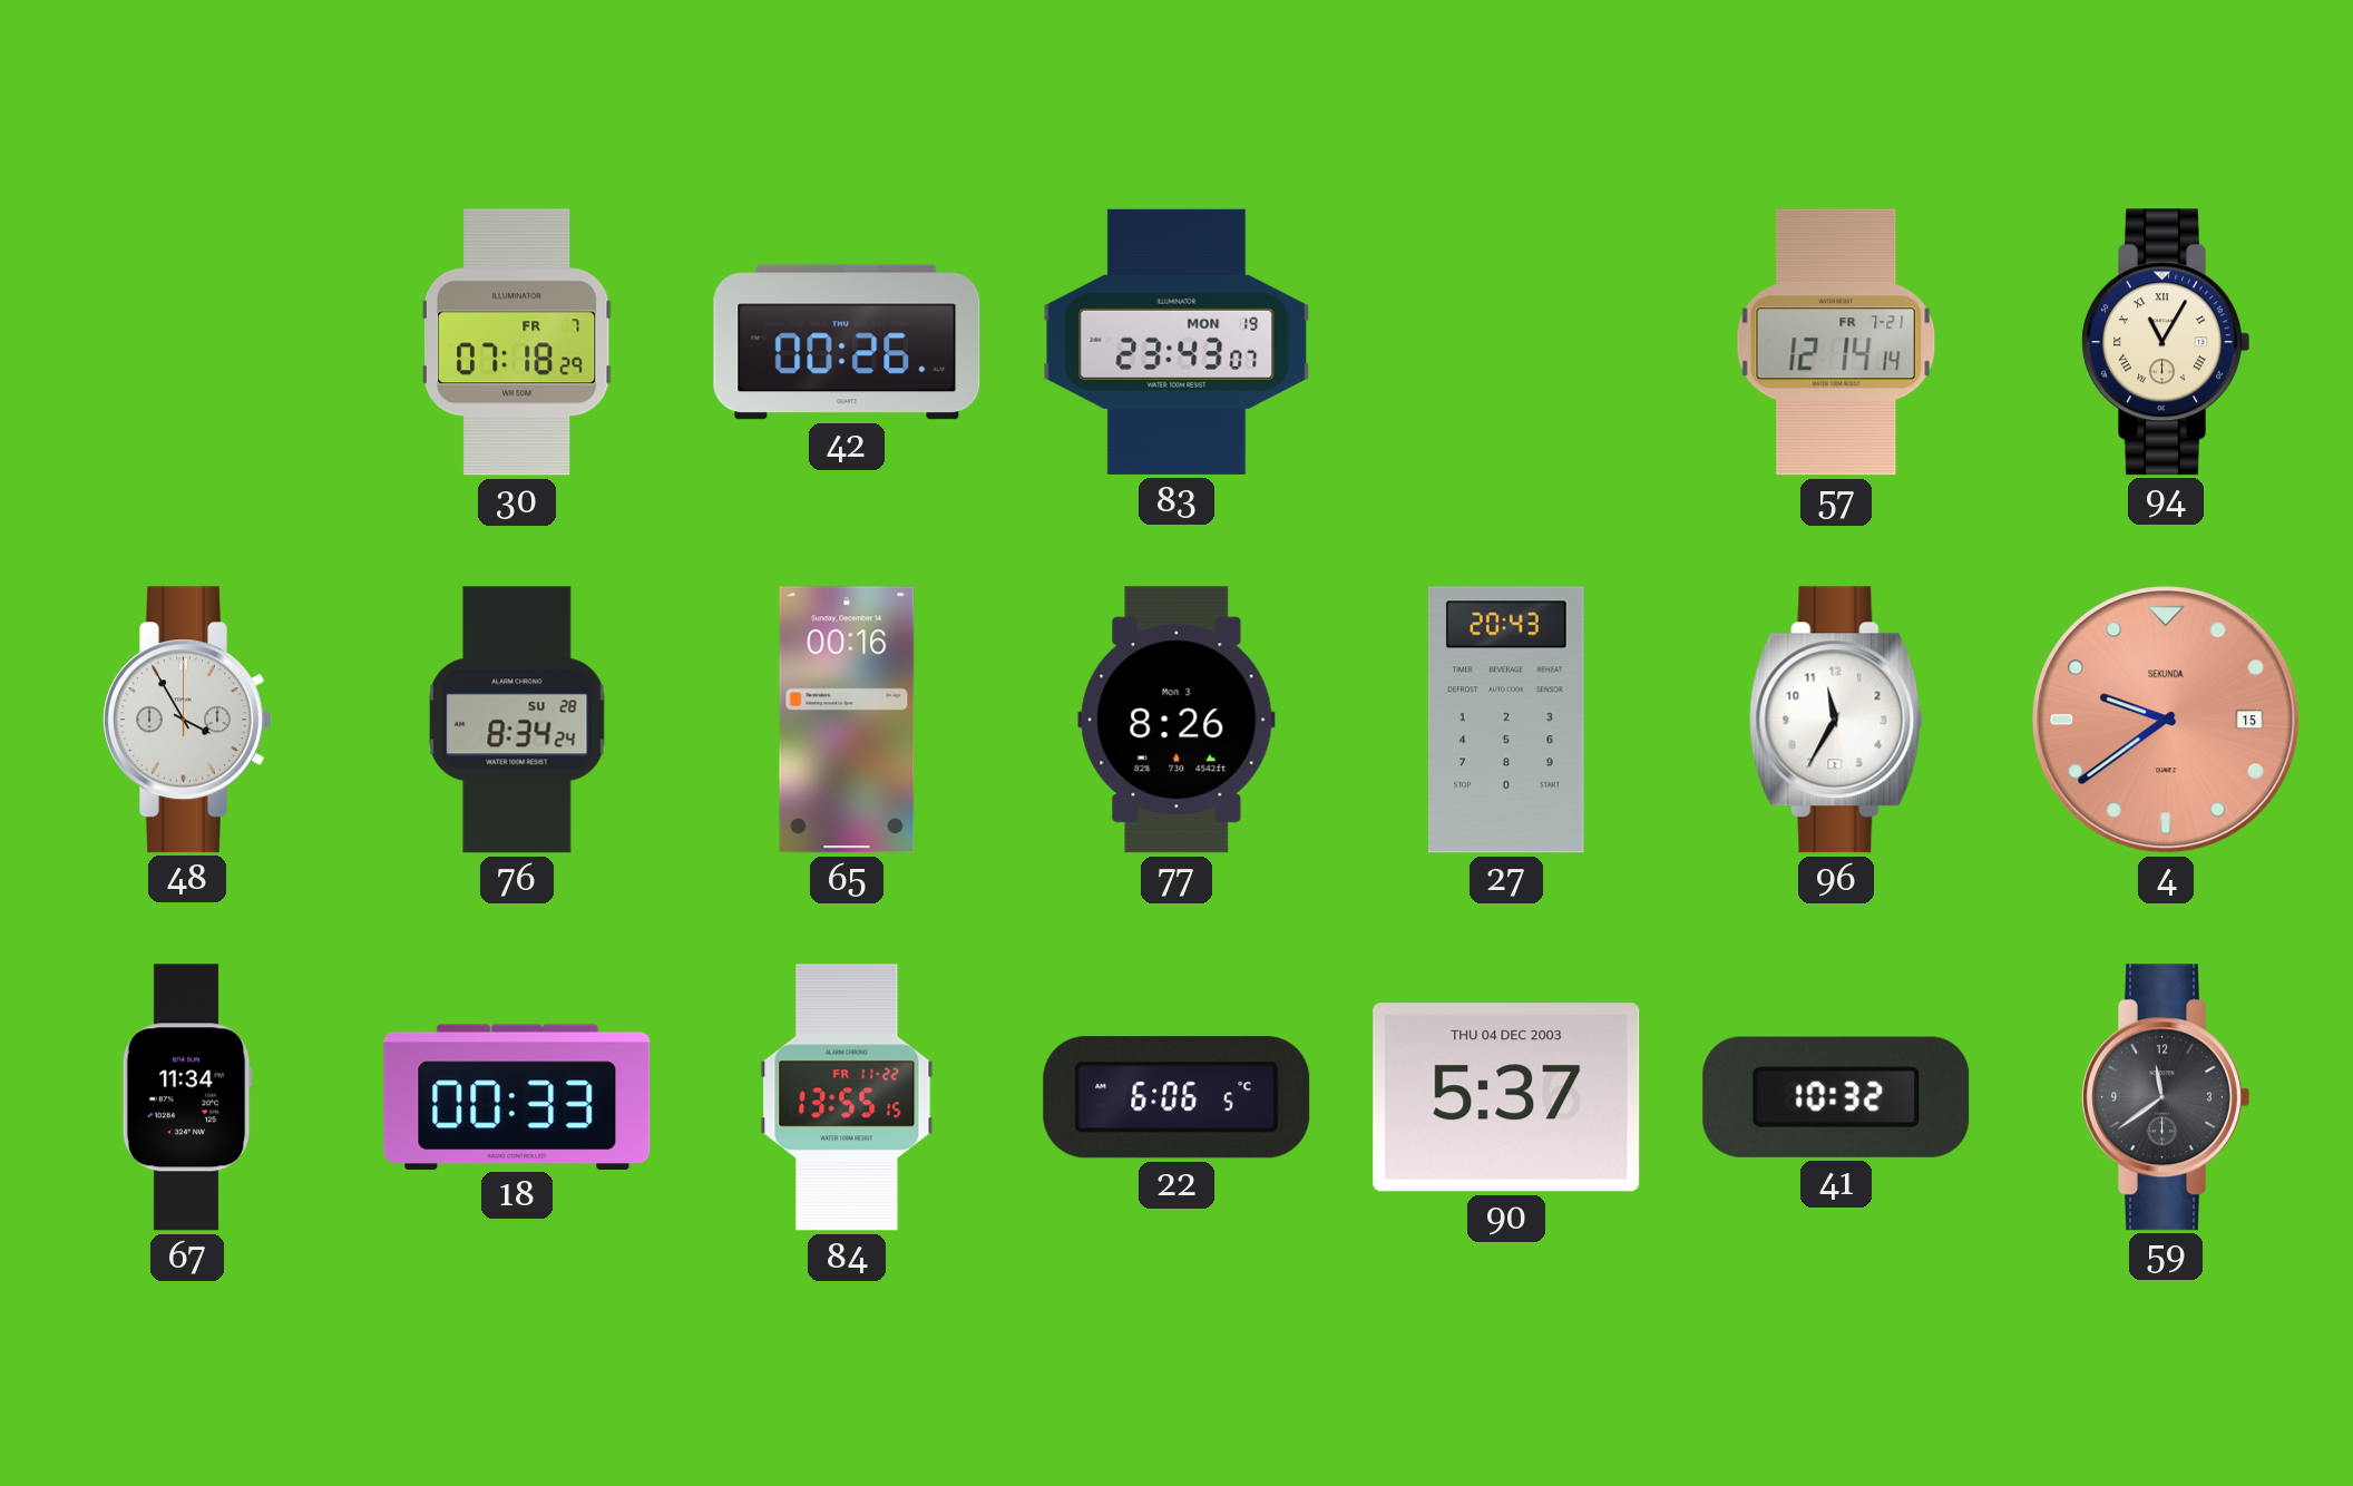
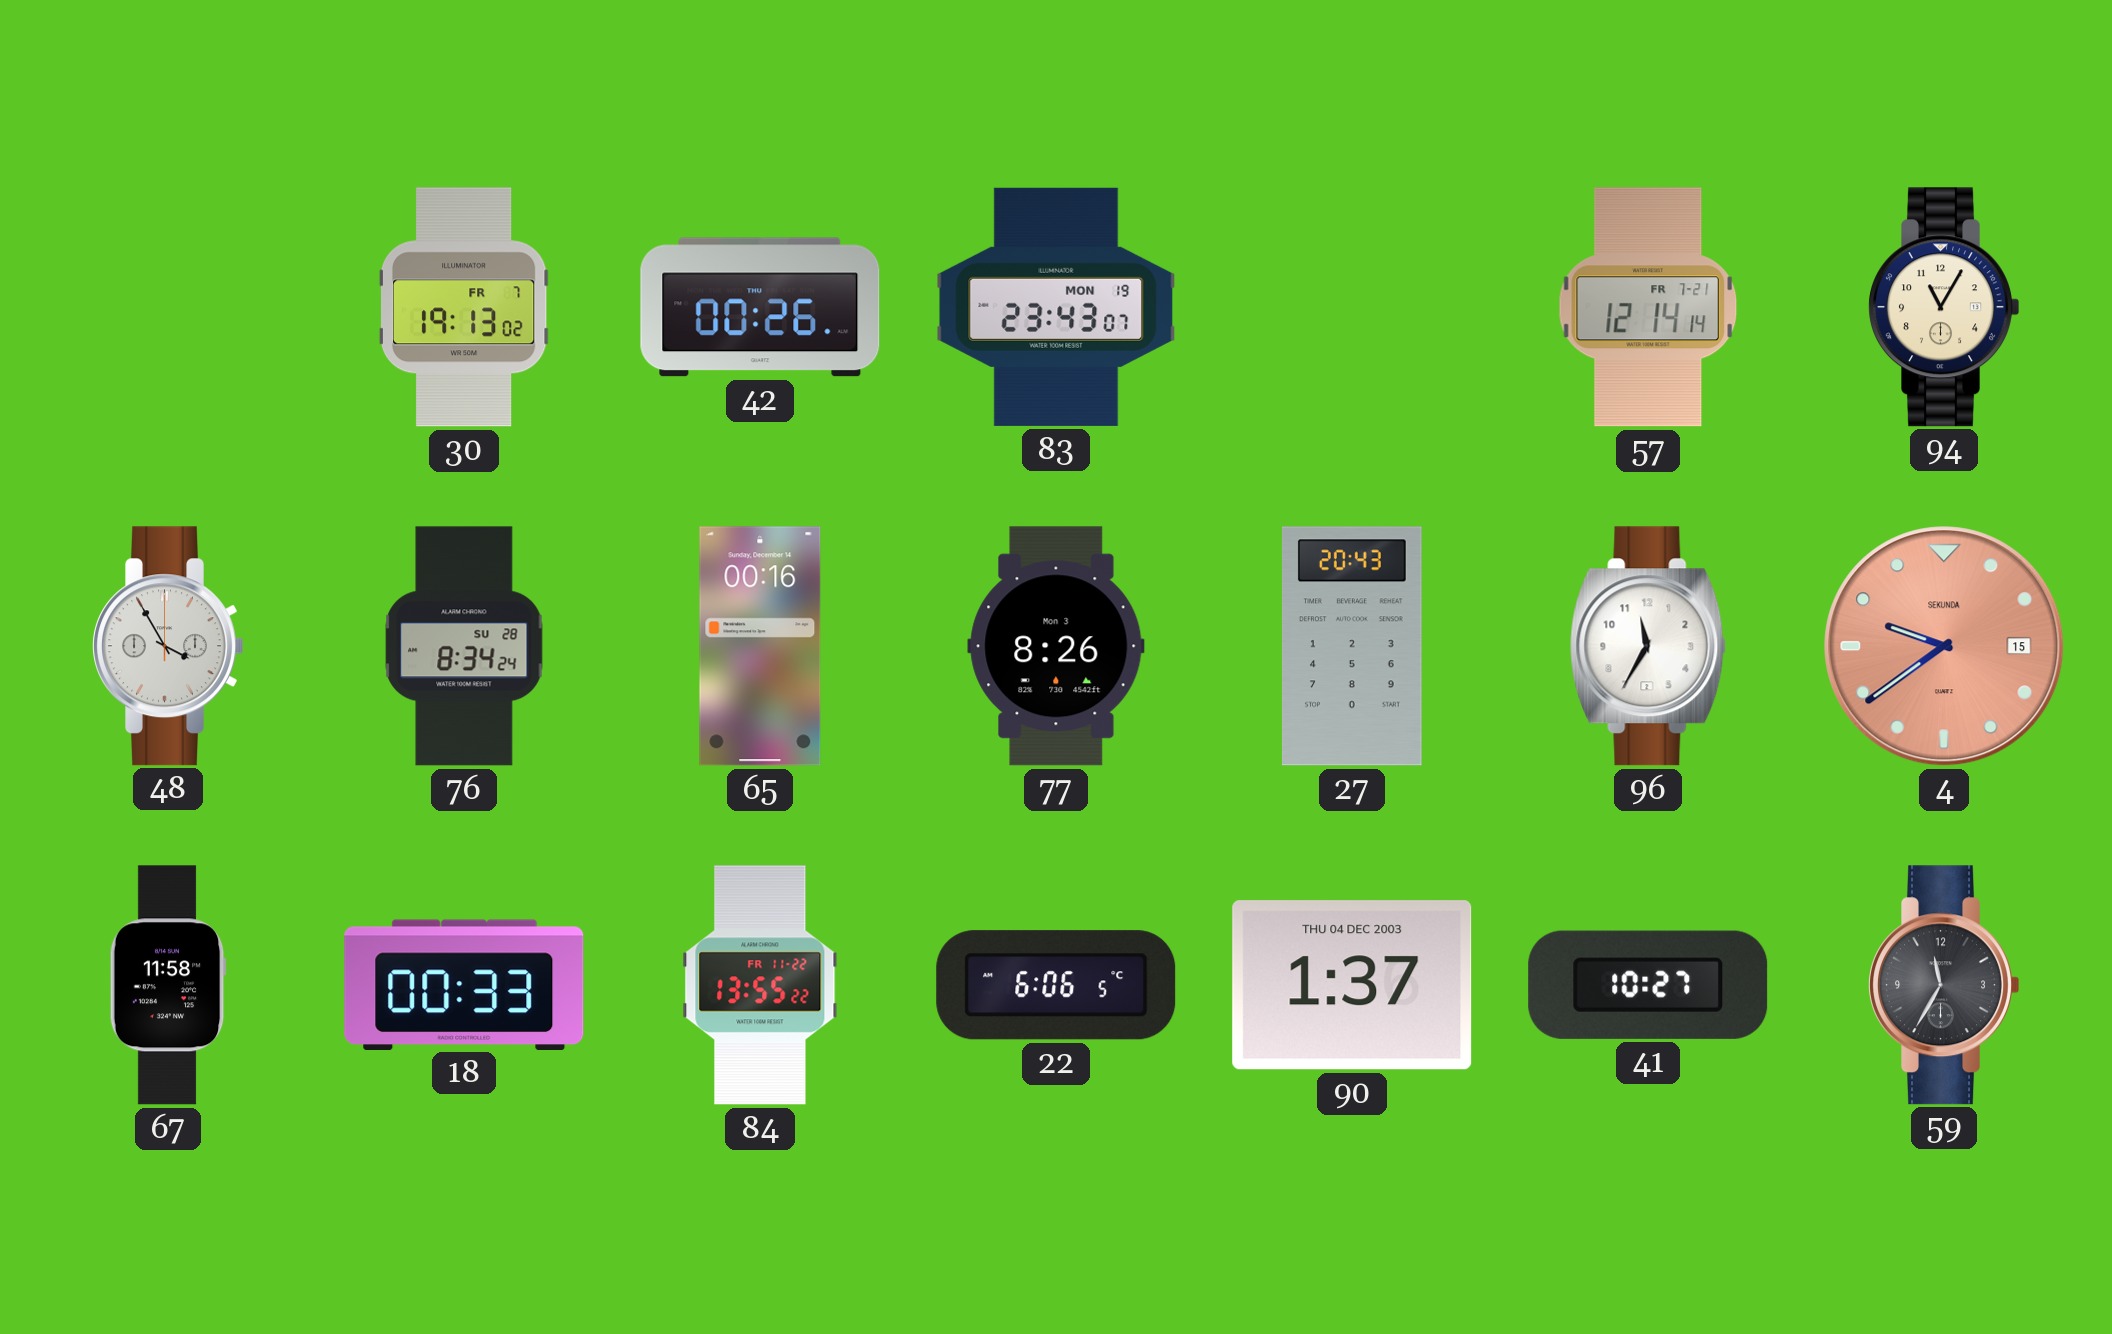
30: 07:18 -> 19:13 (464, 307)
94 numerals: Roman -> Arabic (1944, 307)
67: 11:34 -> 11:58 (168, 985)
84: 13:55:15 -> 13:55:22 (760, 985)
90: 5:37 -> 1:37 (1352, 985)
41: 10:32 -> 10:27 (1648, 985)
59: 11:39 -> 11:35 (1944, 985)
